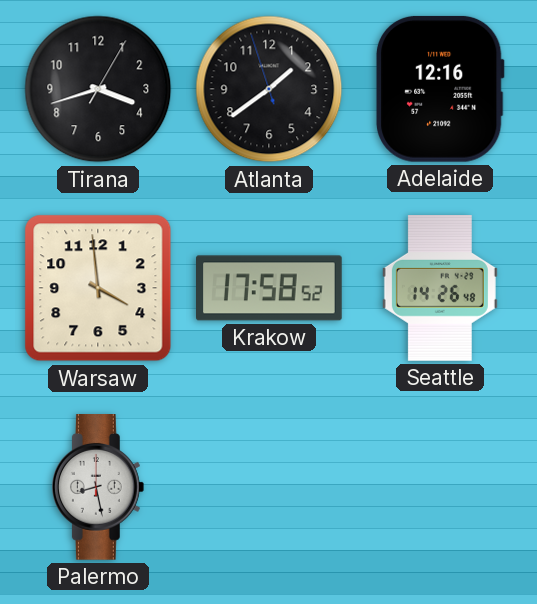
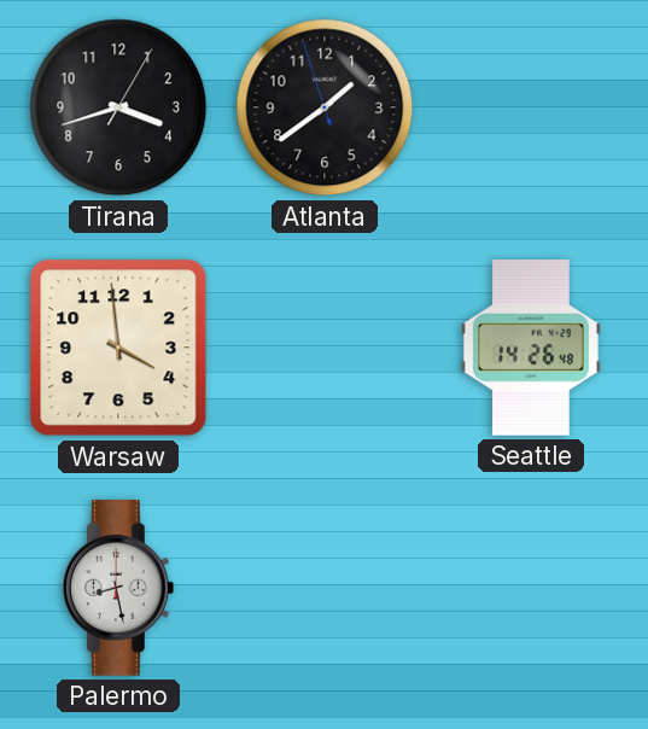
Adelaide: 12:16 -> none (440, 89)
Krakow: 17:58 -> none (270, 288)
